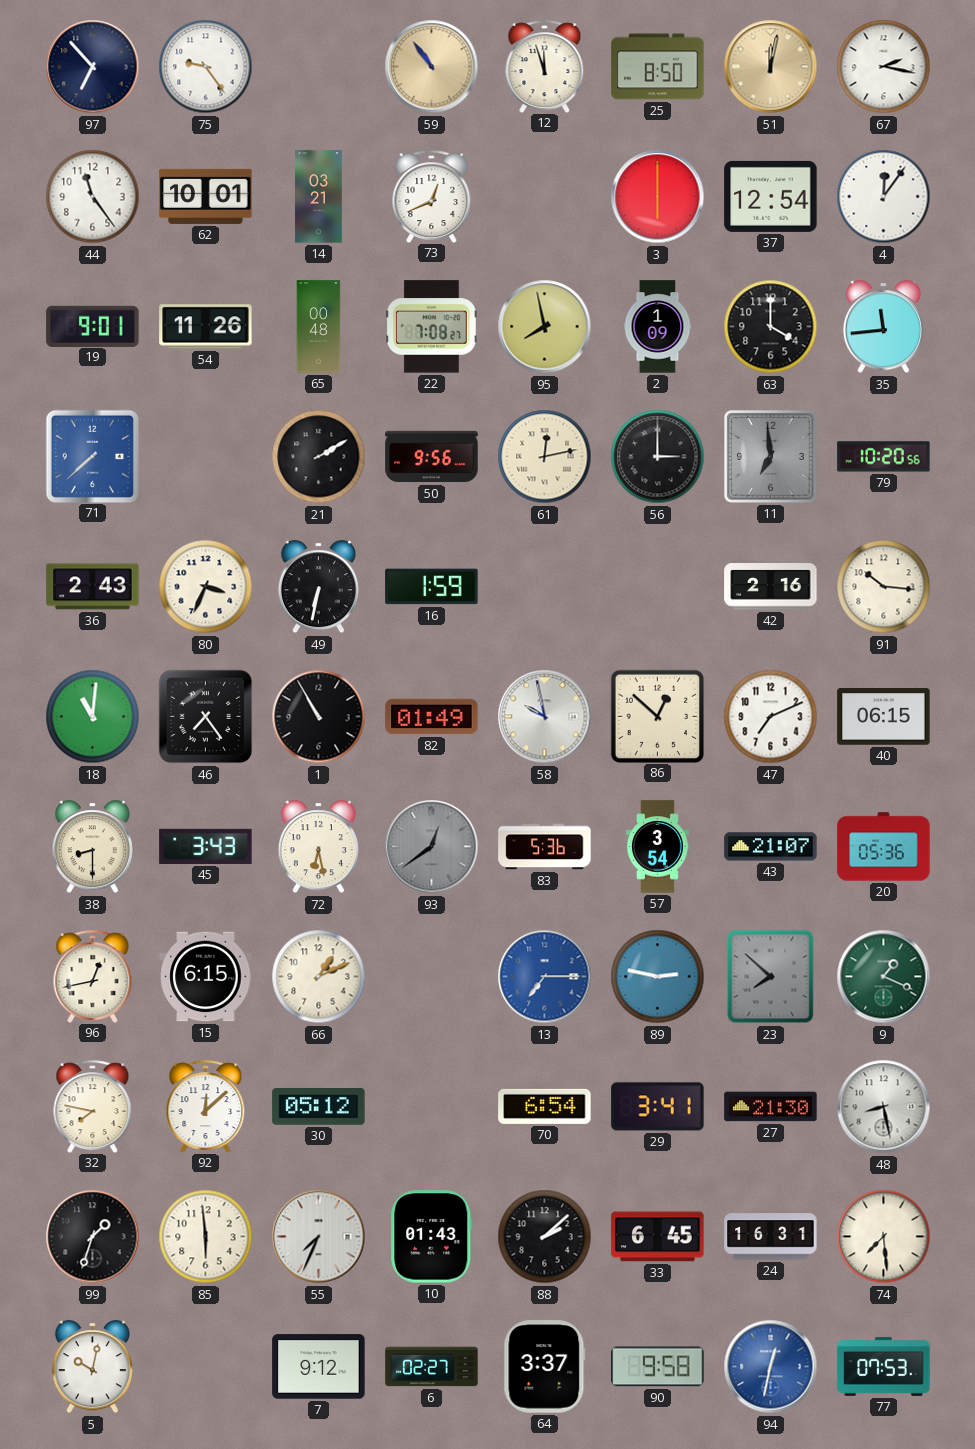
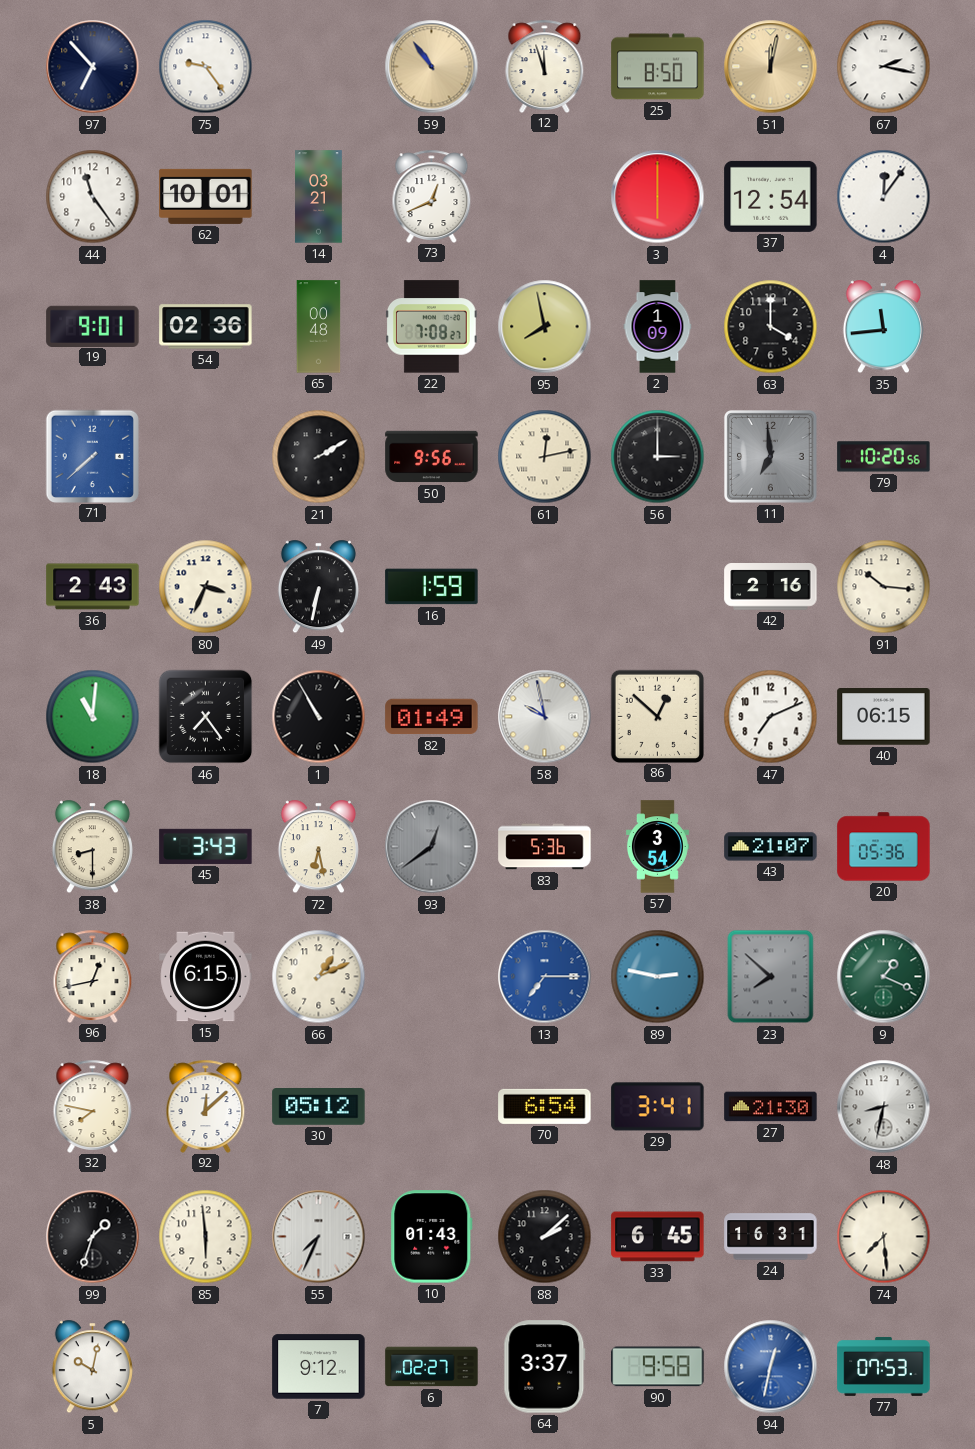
54: 11:26 -> 02:36 (206, 327)
48: 8:28 -> 8:32 (884, 1107)
